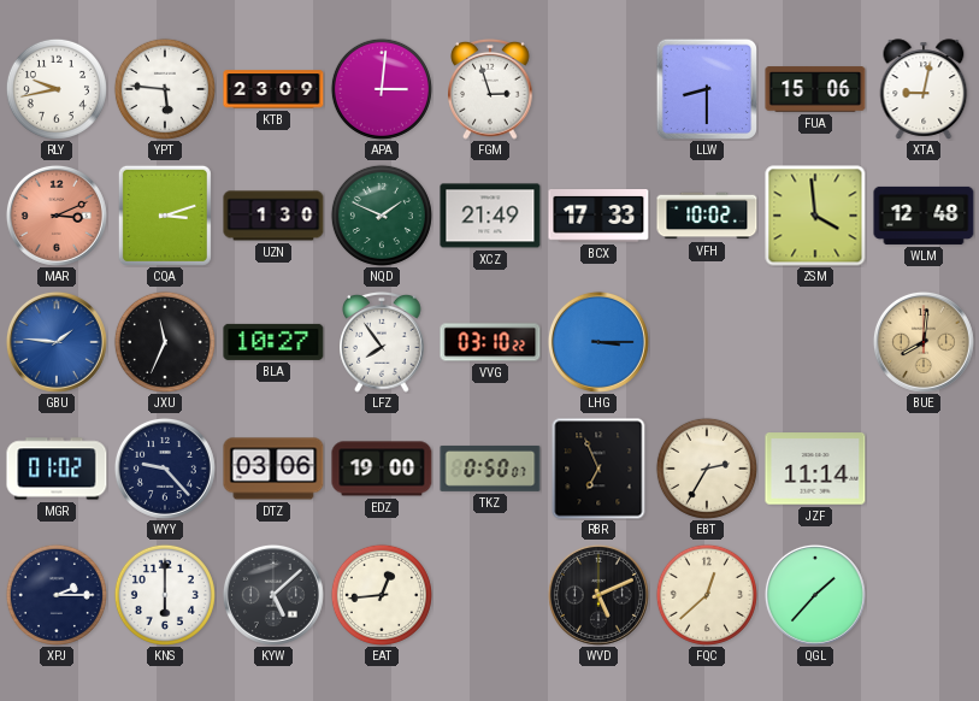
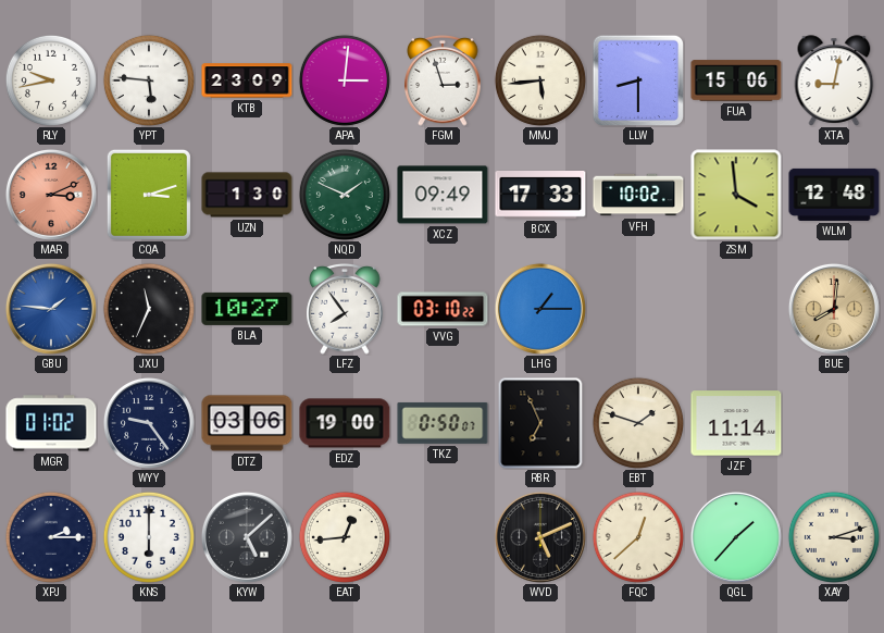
MMJ: none -> 5:44 (540, 80)
XCZ: 21:49 -> 09:49 (443, 195)
LHG: 3:15 -> 1:15 (540, 309)
WYY: 9:23 -> 9:24 (149, 423)
EBT: 2:35 -> 1:48 (638, 423)
XAY: none -> 3:12 (834, 537)
